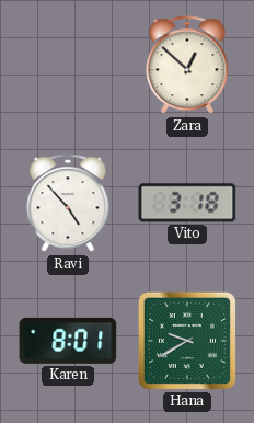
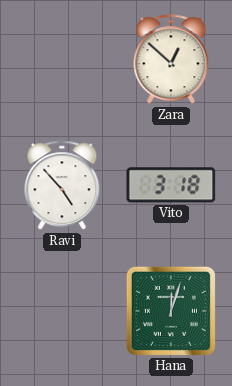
Karen: 8:01 -> none (68, 341)
Hana: 9:40 -> 12:03 (171, 311)
